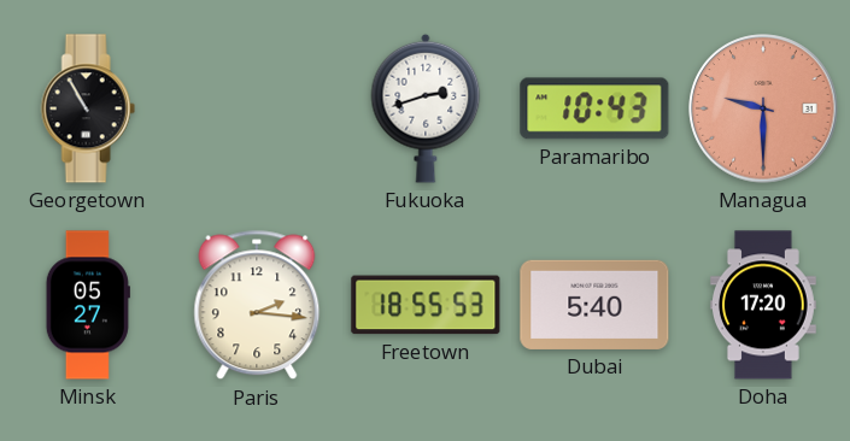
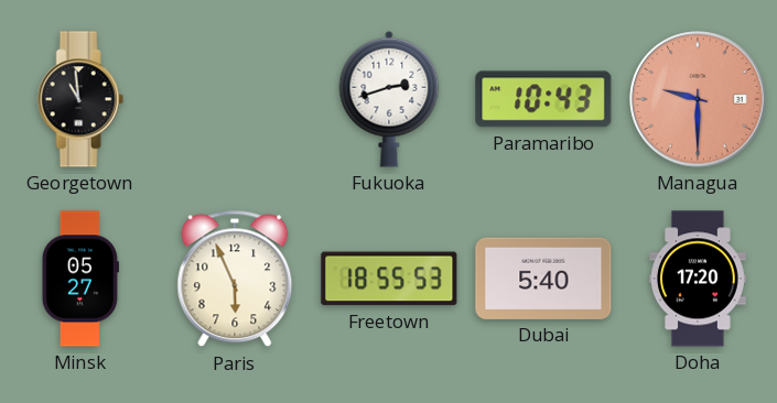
Georgetown: 10:55 -> 10:59 (80, 99)
Paris: 2:16 -> 5:56 (235, 279)
